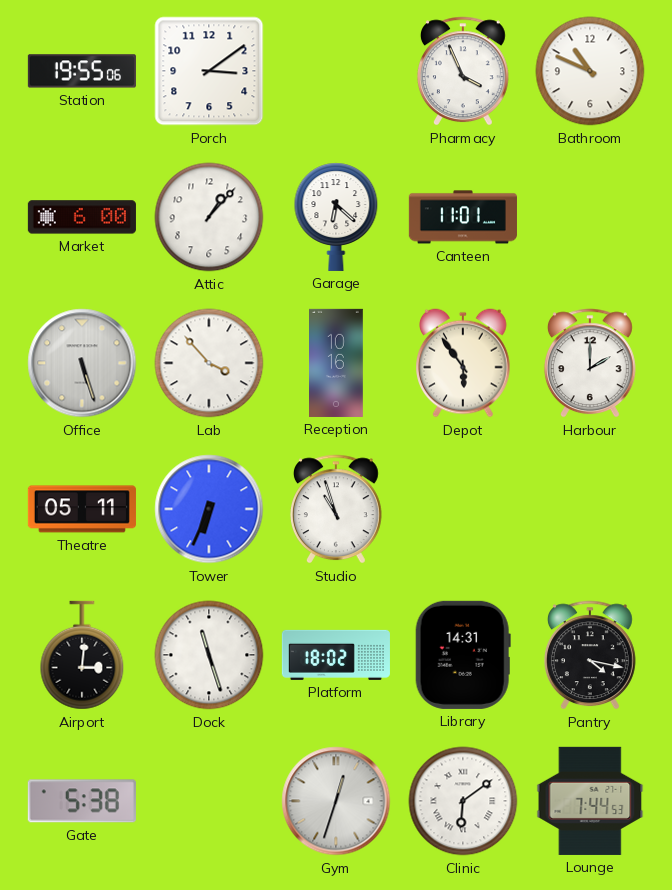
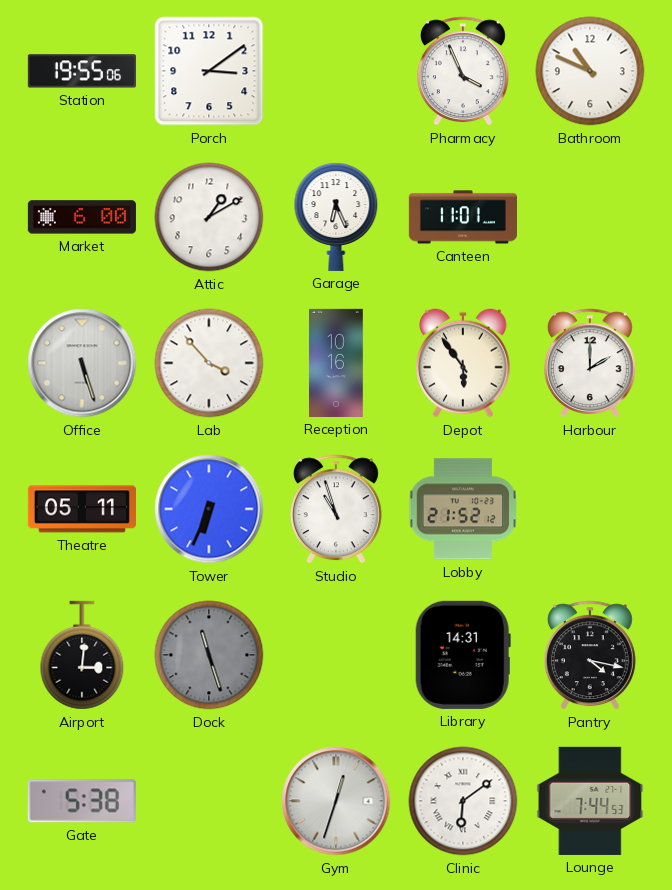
Attic: 1:07 -> 1:10 (209, 217)
Garage: 6:22 -> 6:26 (336, 217)
Lobby: none -> 21:52 (463, 509)
Dock dial: white -> grey (209, 655)
Platform: 18:02 -> none (336, 655)
